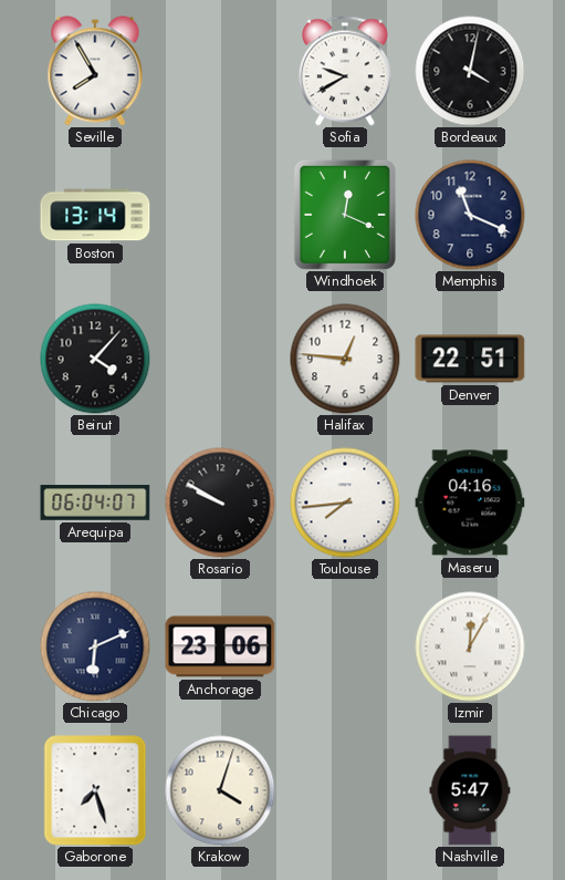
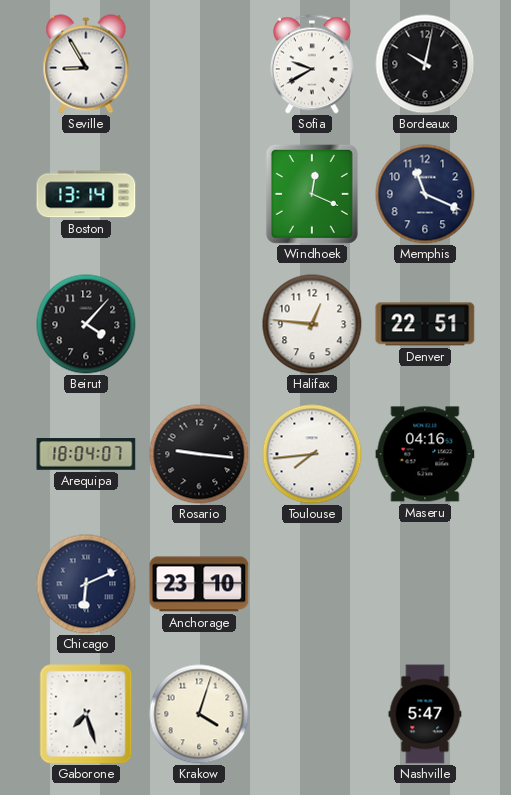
Seville: 7:55 -> 8:55 (86, 64)
Bordeaux: 4:02 -> 10:02 (425, 64)
Arequipa: 06:04 -> 18:04 (86, 454)
Rosario: 9:50 -> 9:16 (199, 454)
Anchorage: 23:06 -> 23:10 (199, 584)
Izmir: 12:05 -> none (470, 646)
